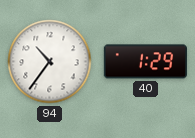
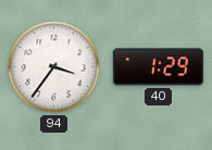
94: 10:36 -> 3:36 (54, 67)
